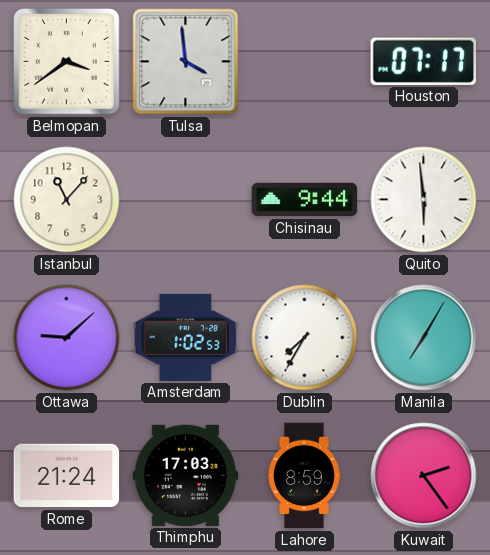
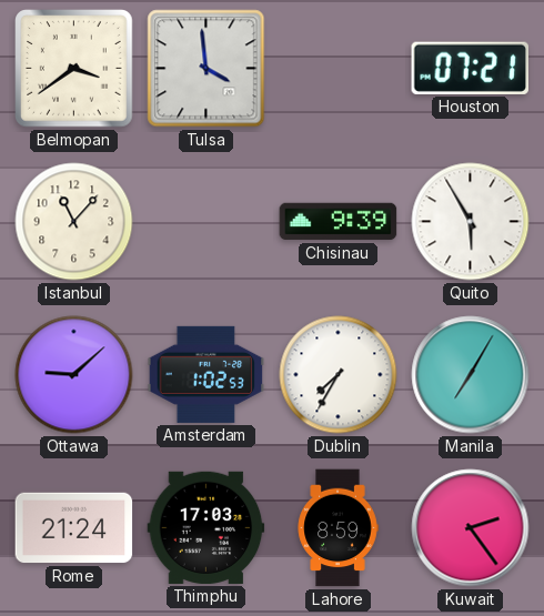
Houston: 07:17 -> 07:21 (470, 68)
Chisinau: 9:44 -> 9:39 (339, 222)
Quito: 5:59 -> 5:55 (471, 222)
